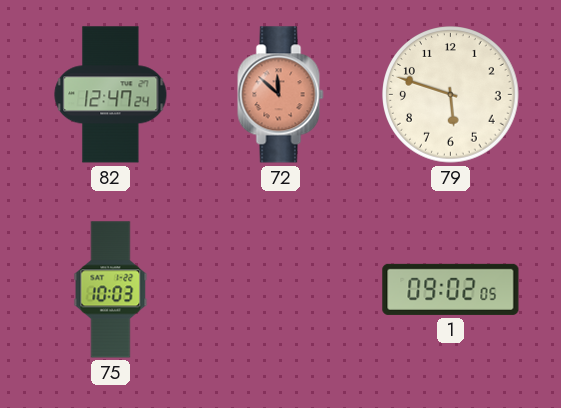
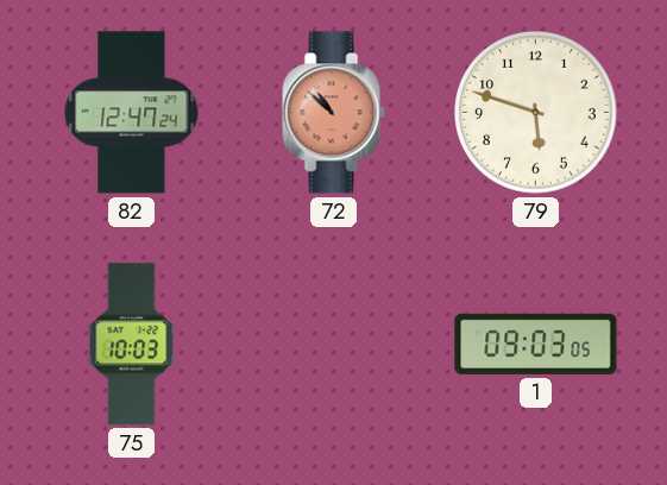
72: 11:52 -> 10:52 (334, 113)
1: 09:02 -> 09:03 (536, 344)
